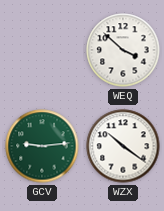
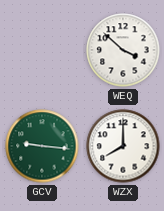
GCV: 9:14 -> 9:16 (42, 146)
WZX: 10:21 -> 8:00 (123, 146)
